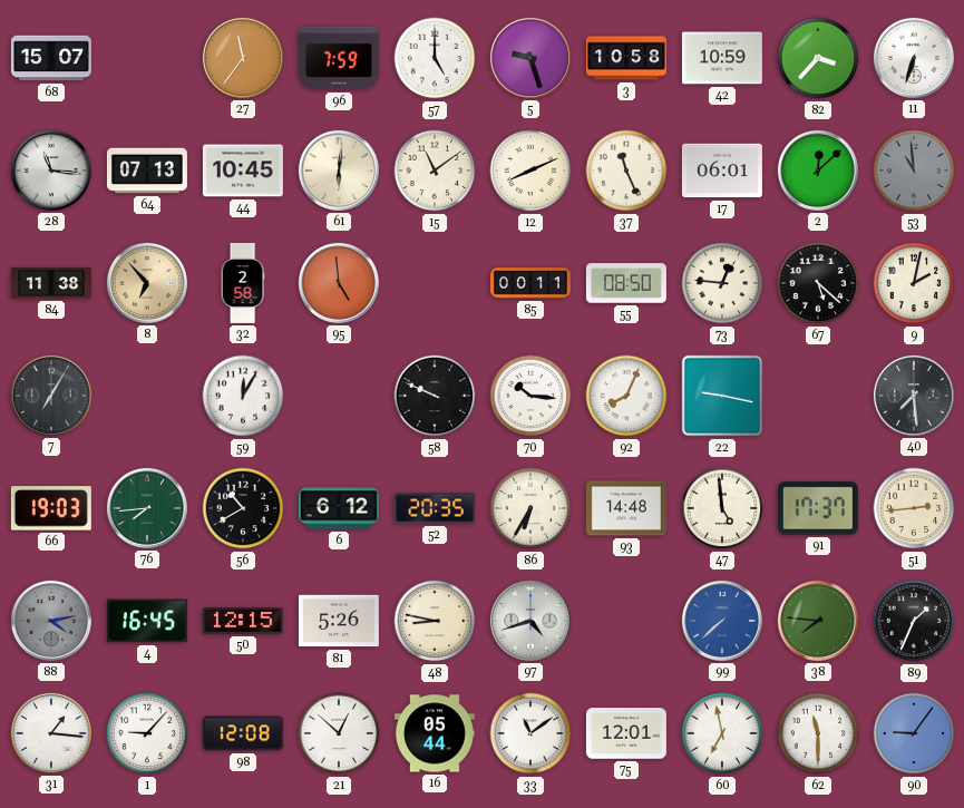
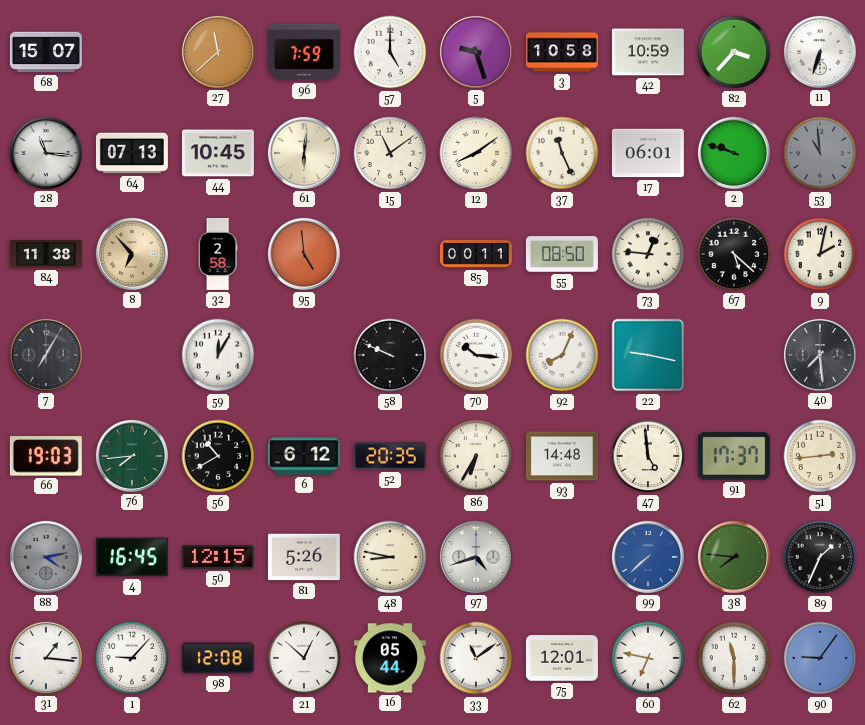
27: 11:36 -> 11:38 (218, 52)
12: 8:11 -> 8:09 (476, 153)
2: 12:08 -> 9:48 (734, 153)
60: 6:58 -> 6:47 (648, 658)
